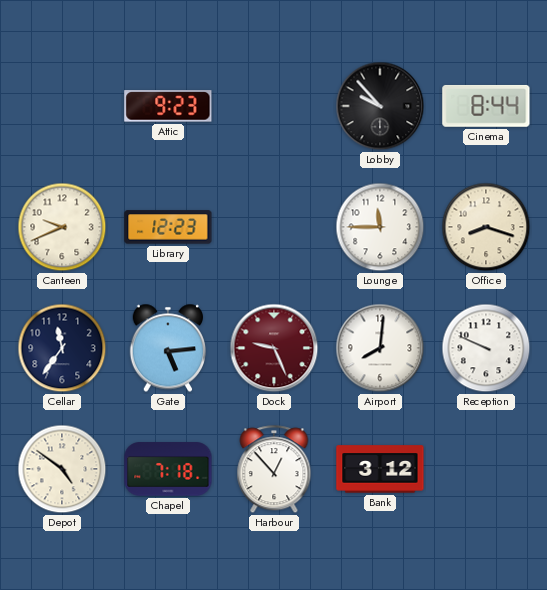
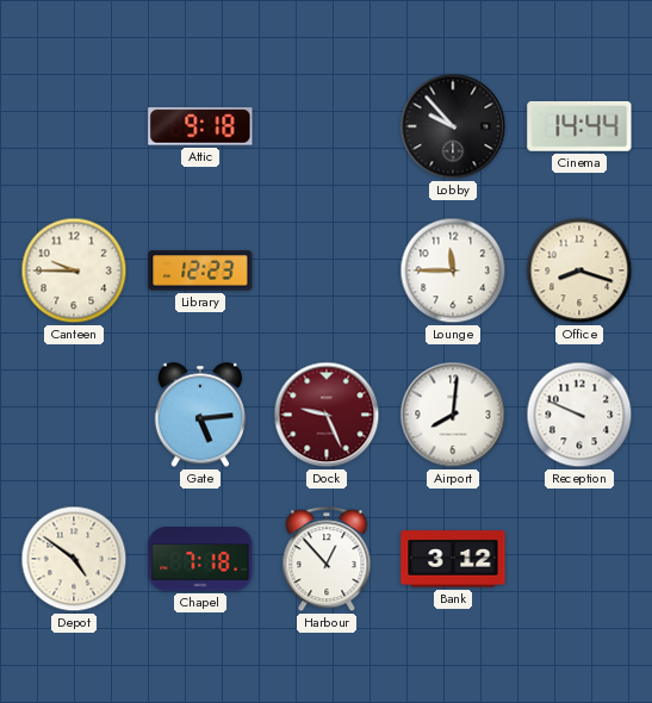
Attic: 9:23 -> 9:18 (200, 126)
Cinema: 8:44 -> 14:44 (579, 126)
Canteen: 9:41 -> 9:45 (74, 270)
Cellar: 11:36 -> none (62, 348)
